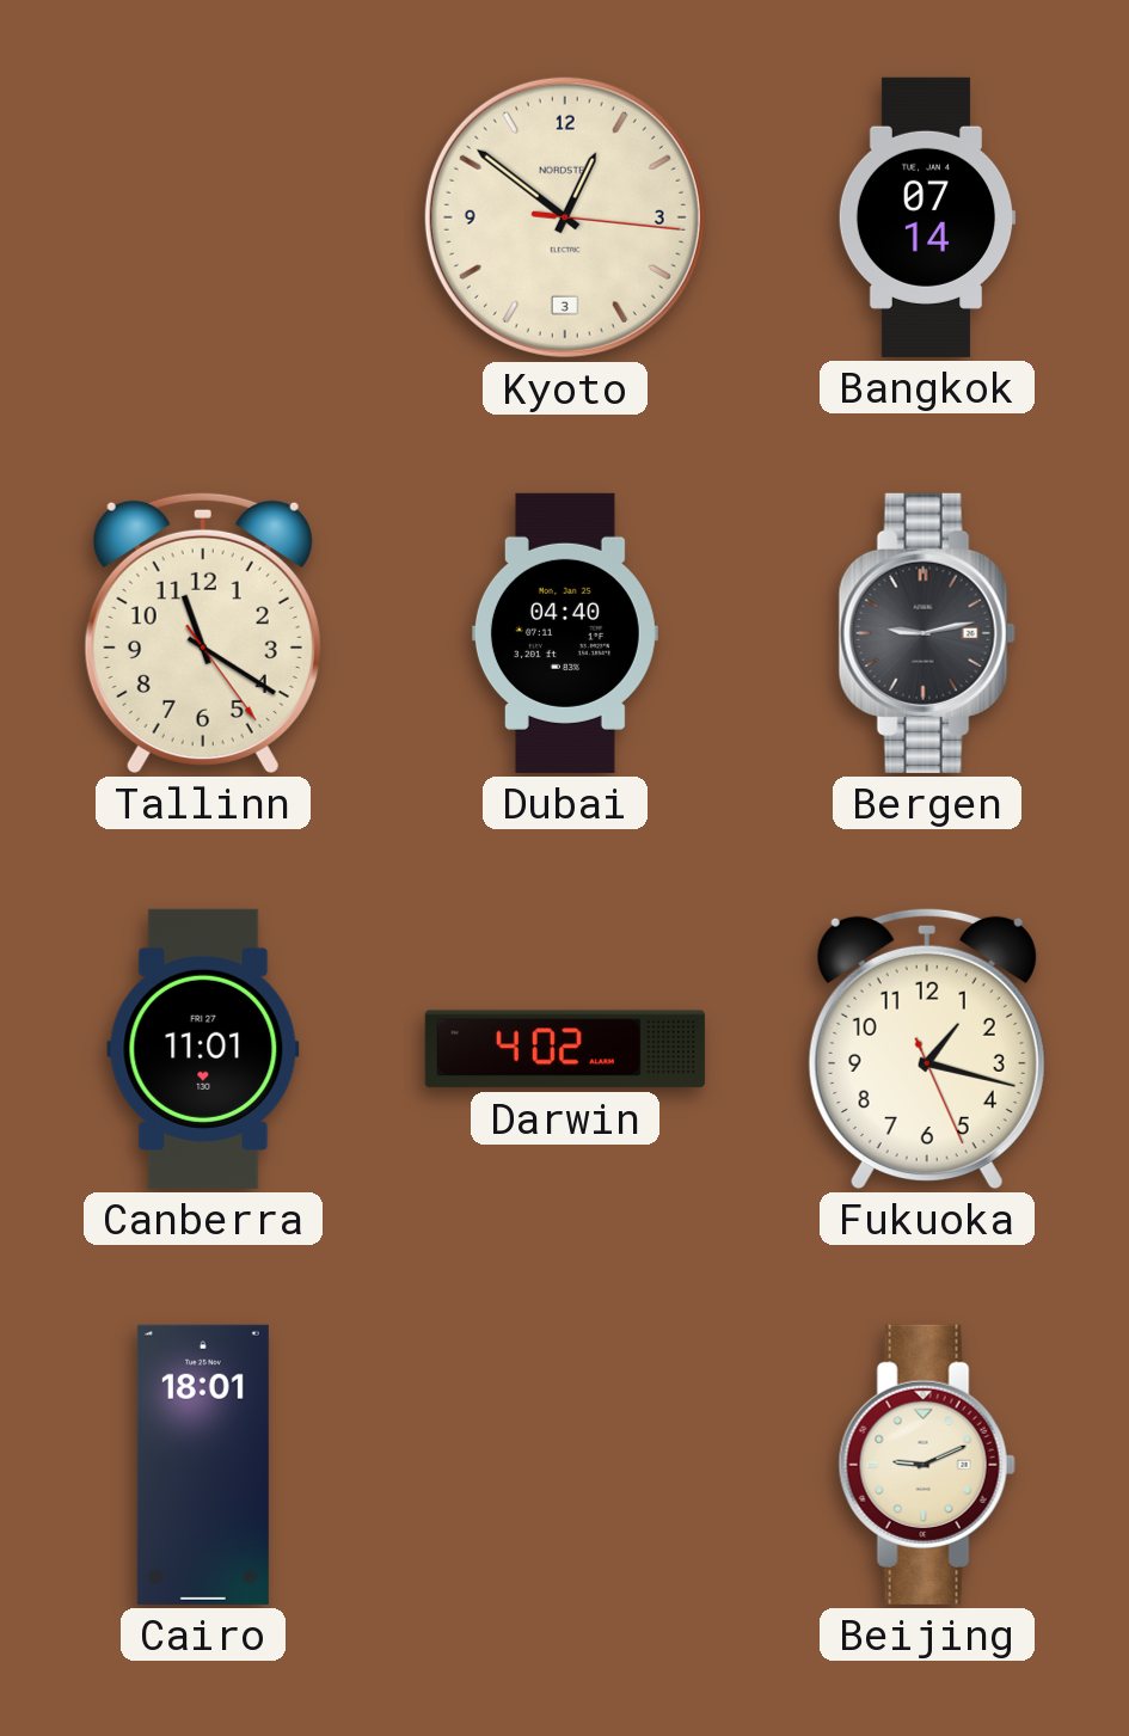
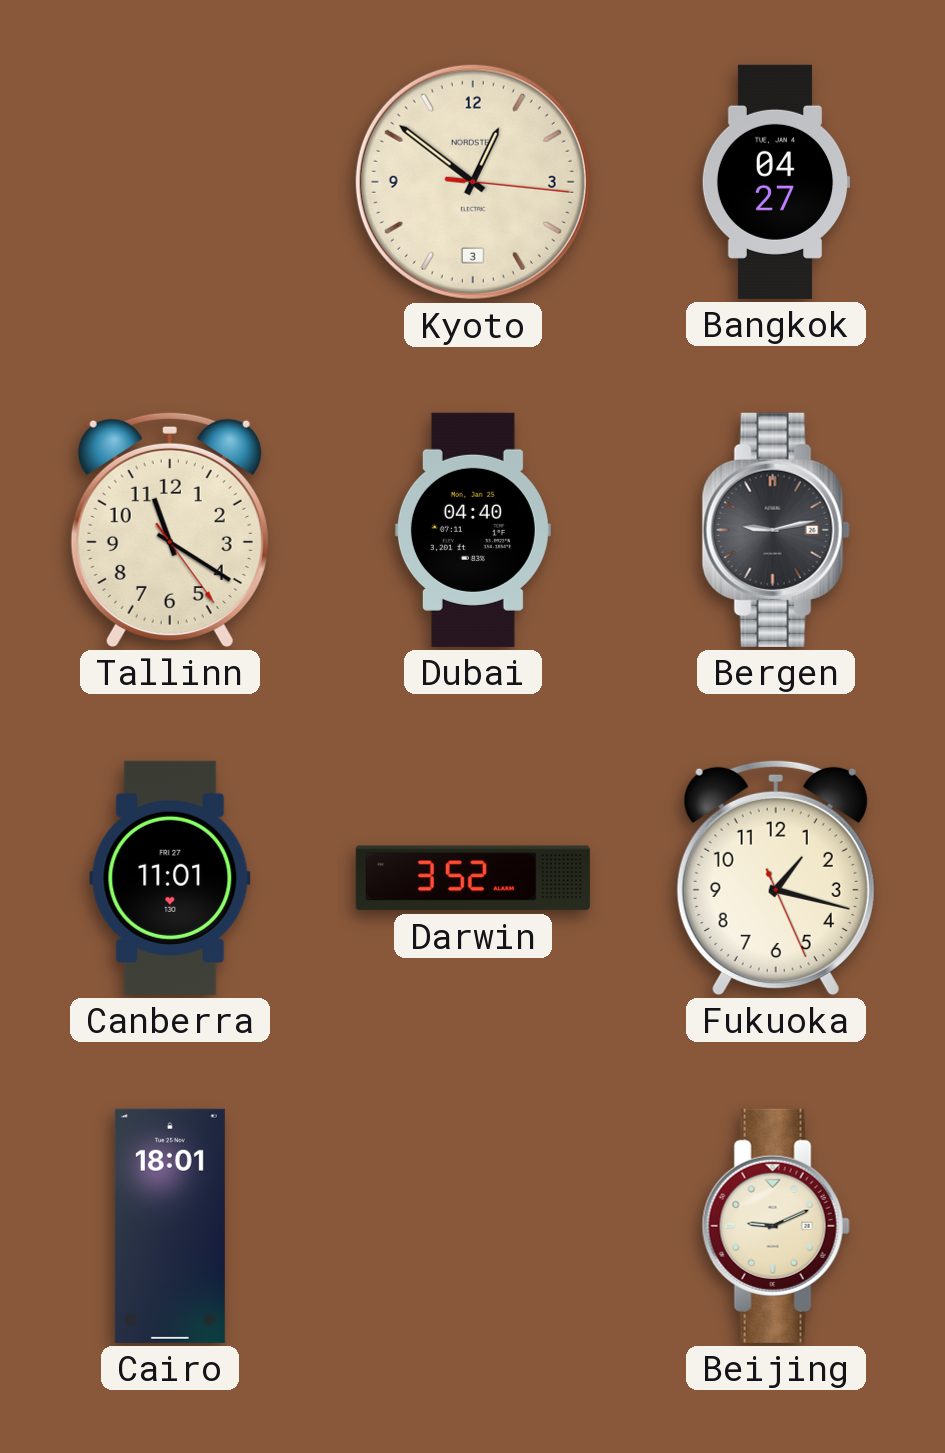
Bangkok: 07:14 -> 04:27 (776, 182)
Darwin: 4:02 -> 3:52 (473, 878)
